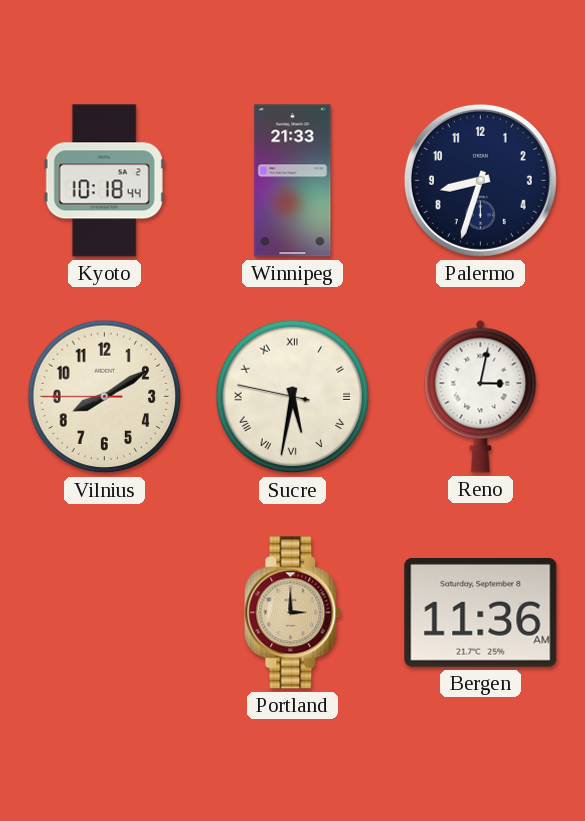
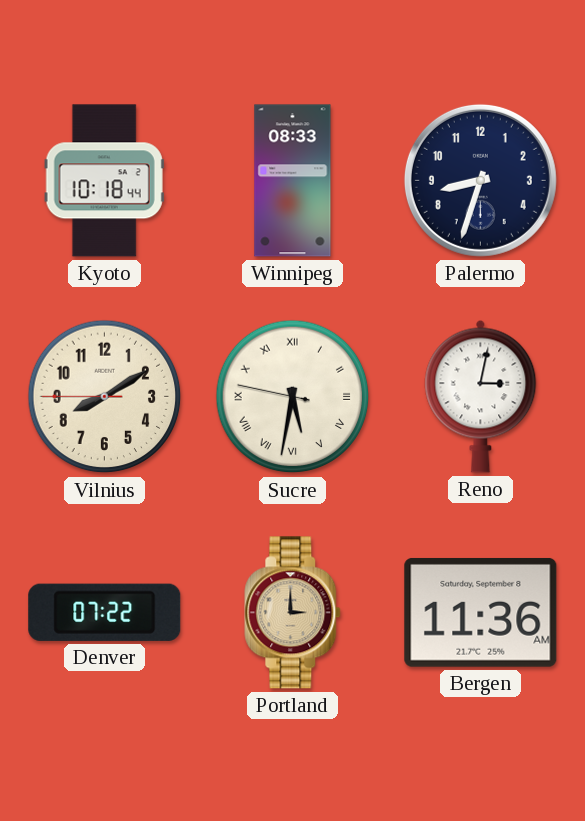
Winnipeg: 21:33 -> 08:33 (293, 181)
Denver: none -> 07:22 (105, 612)
